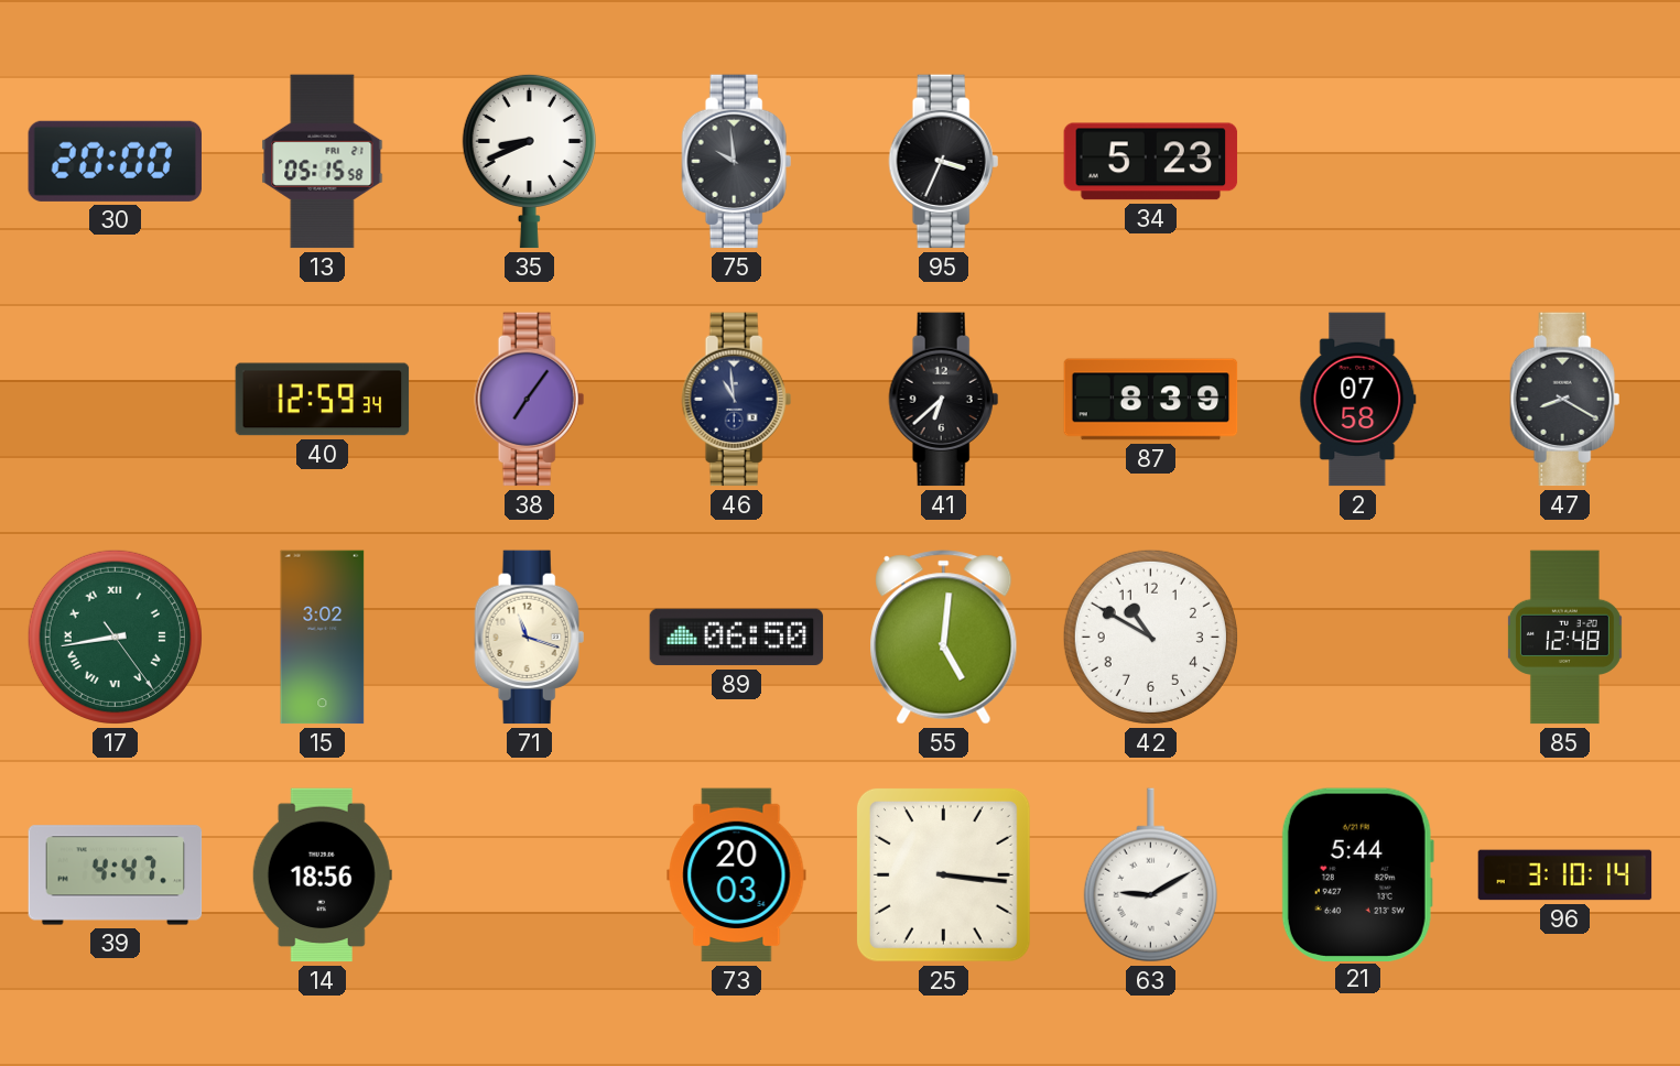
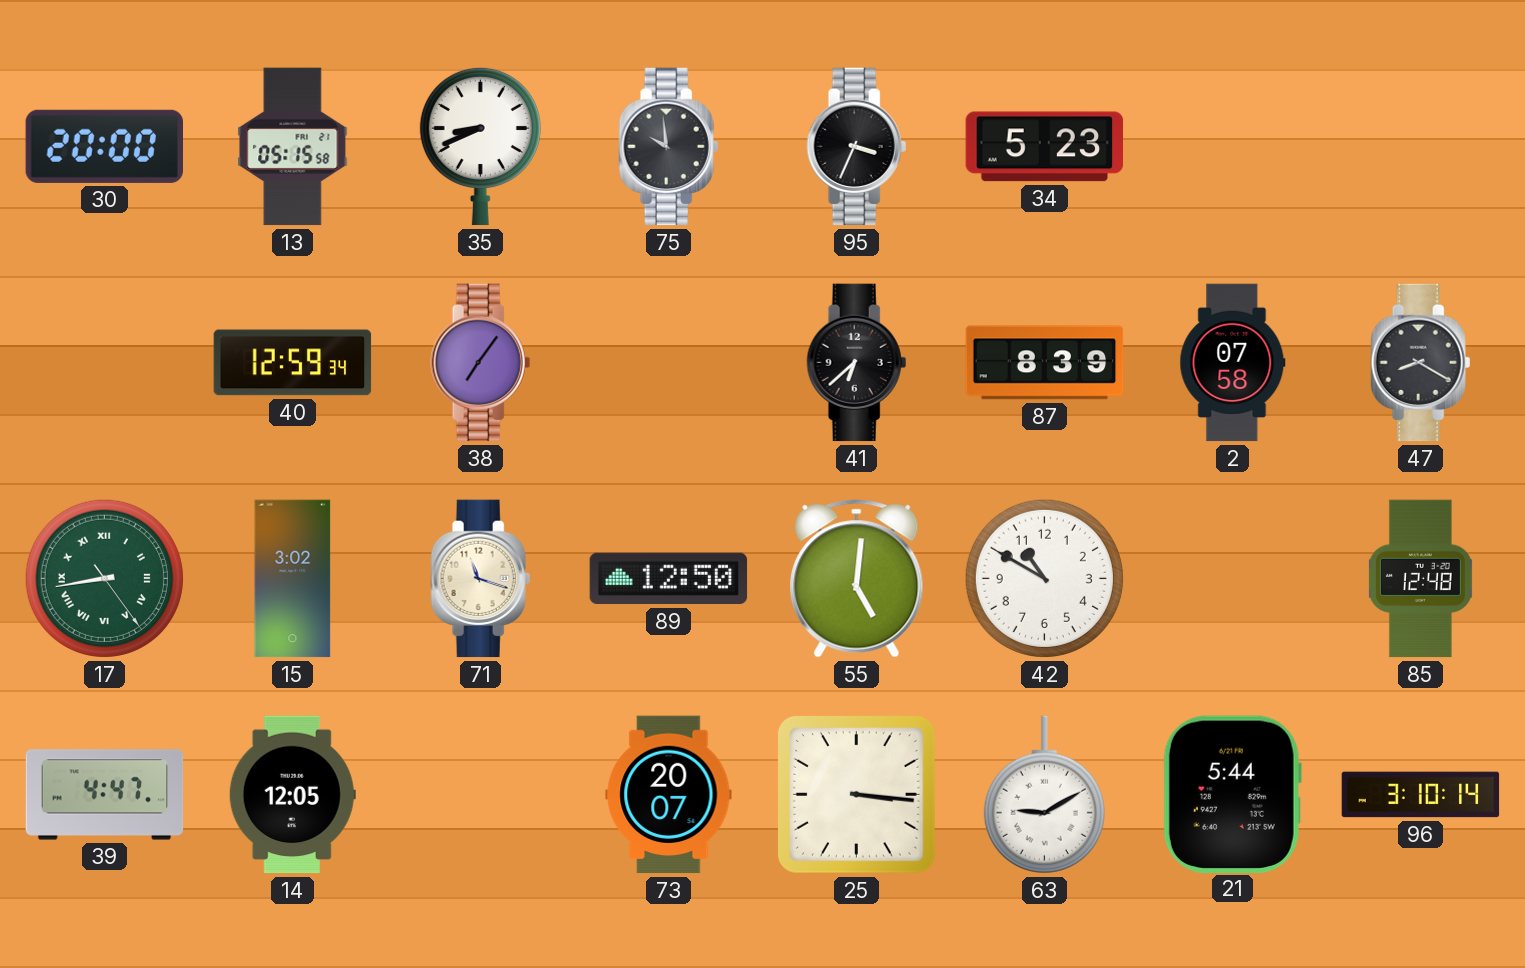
46: 10:59 -> none (737, 400)
89: 06:50 -> 12:50 (669, 579)
14: 18:56 -> 12:05 (292, 795)
73: 20:03 -> 20:07 (669, 795)
